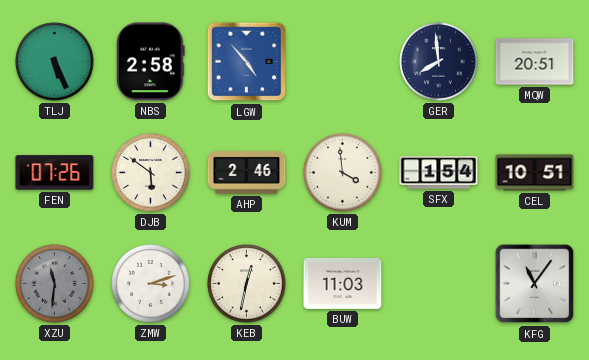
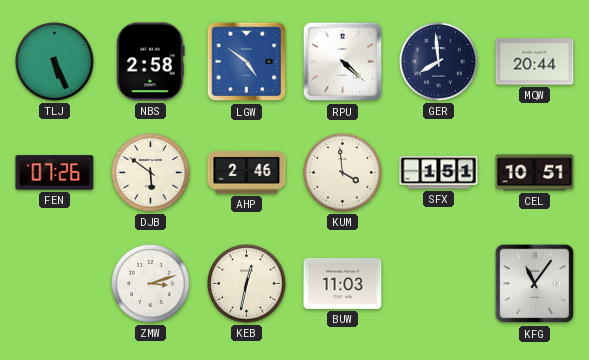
LGW: 4:53 -> 4:51 (247, 62)
RPU: none -> 4:22 (343, 62)
MQW: 20:51 -> 20:44 (535, 62)
SFX: 1:54 -> 1:51 (439, 173)
XZU: 11:31 -> none (55, 284)
